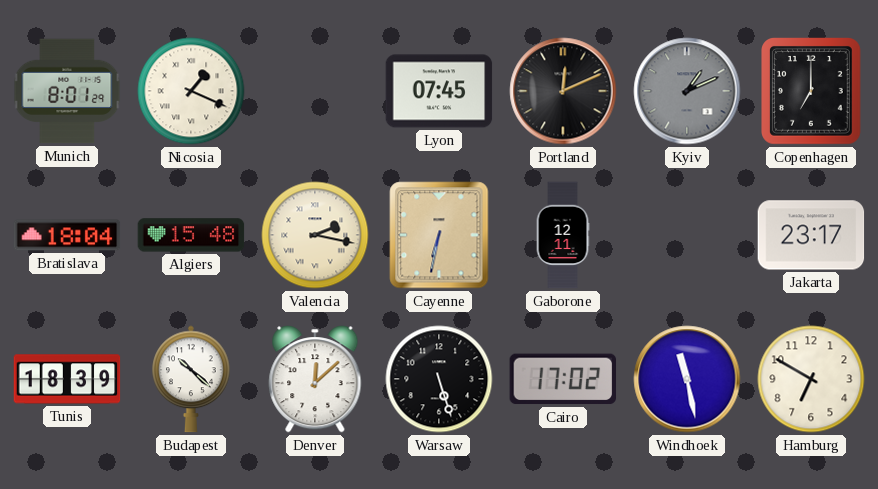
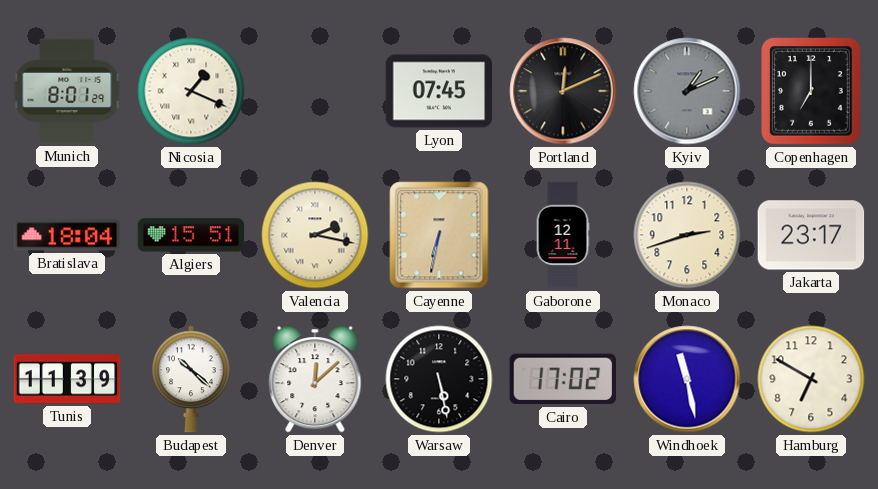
Algiers: 15:48 -> 15:51 (191, 235)
Monaco: none -> 2:42 (687, 235)
Tunis: 18:39 -> 11:39 (67, 379)
Warsaw: 5:27 -> 5:28 (439, 379)
